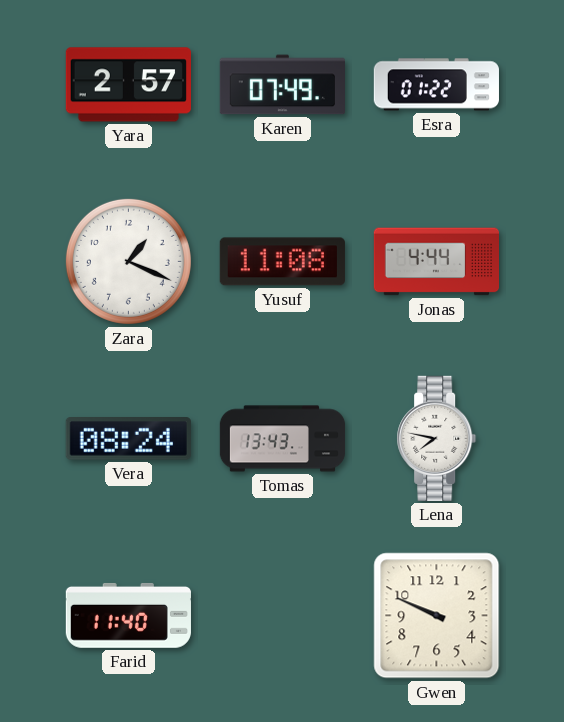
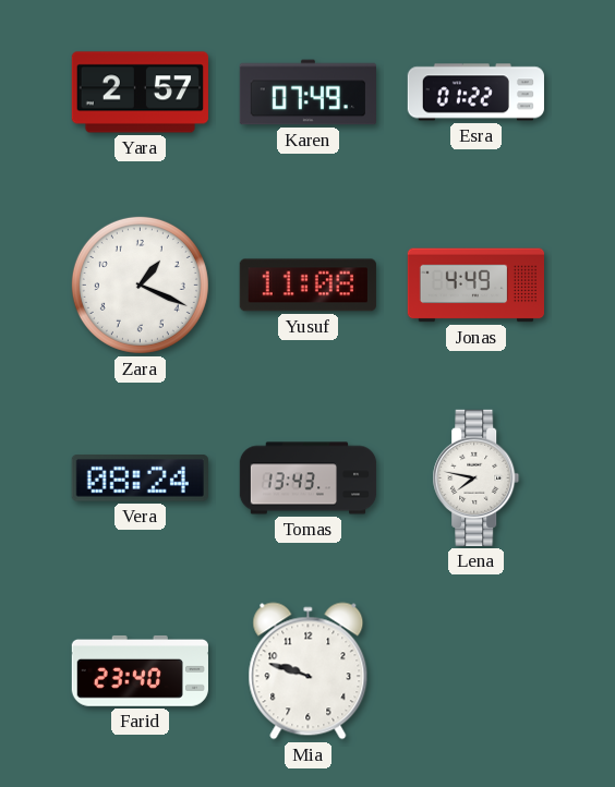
Jonas: 4:44 -> 4:49 (475, 286)
Farid: 11:40 -> 23:40 (140, 670)
Mia: none -> 9:48 (309, 671)
Gwen: 9:49 -> none (437, 616)
